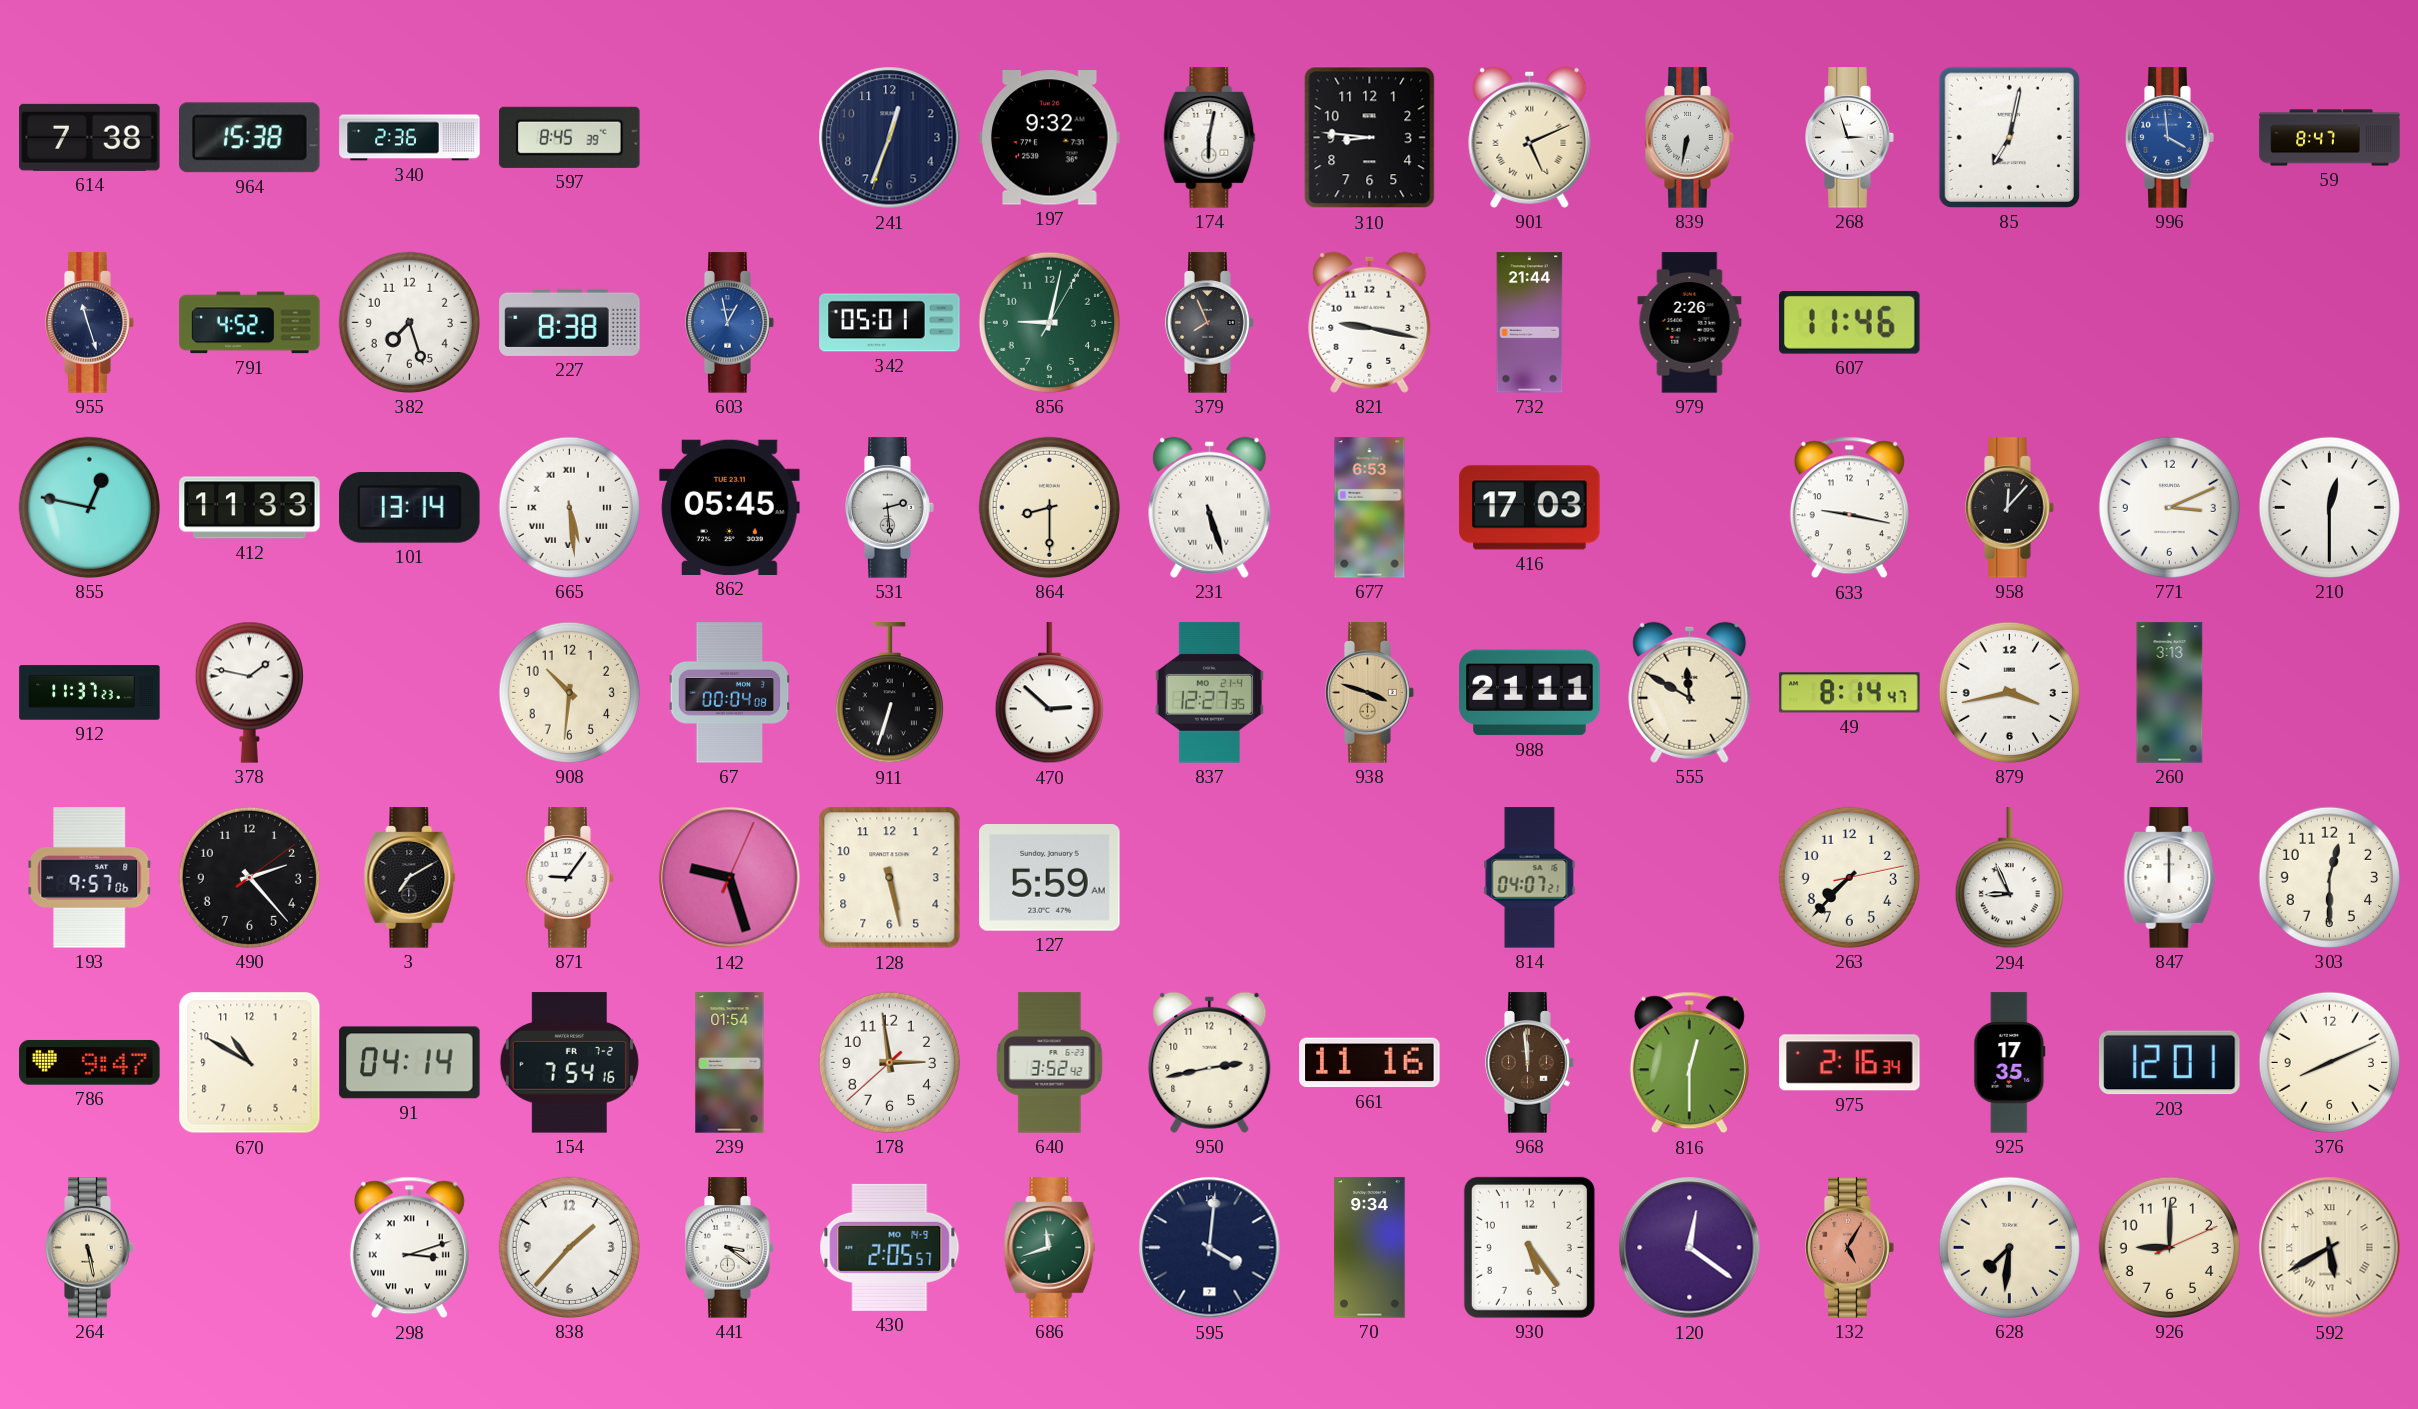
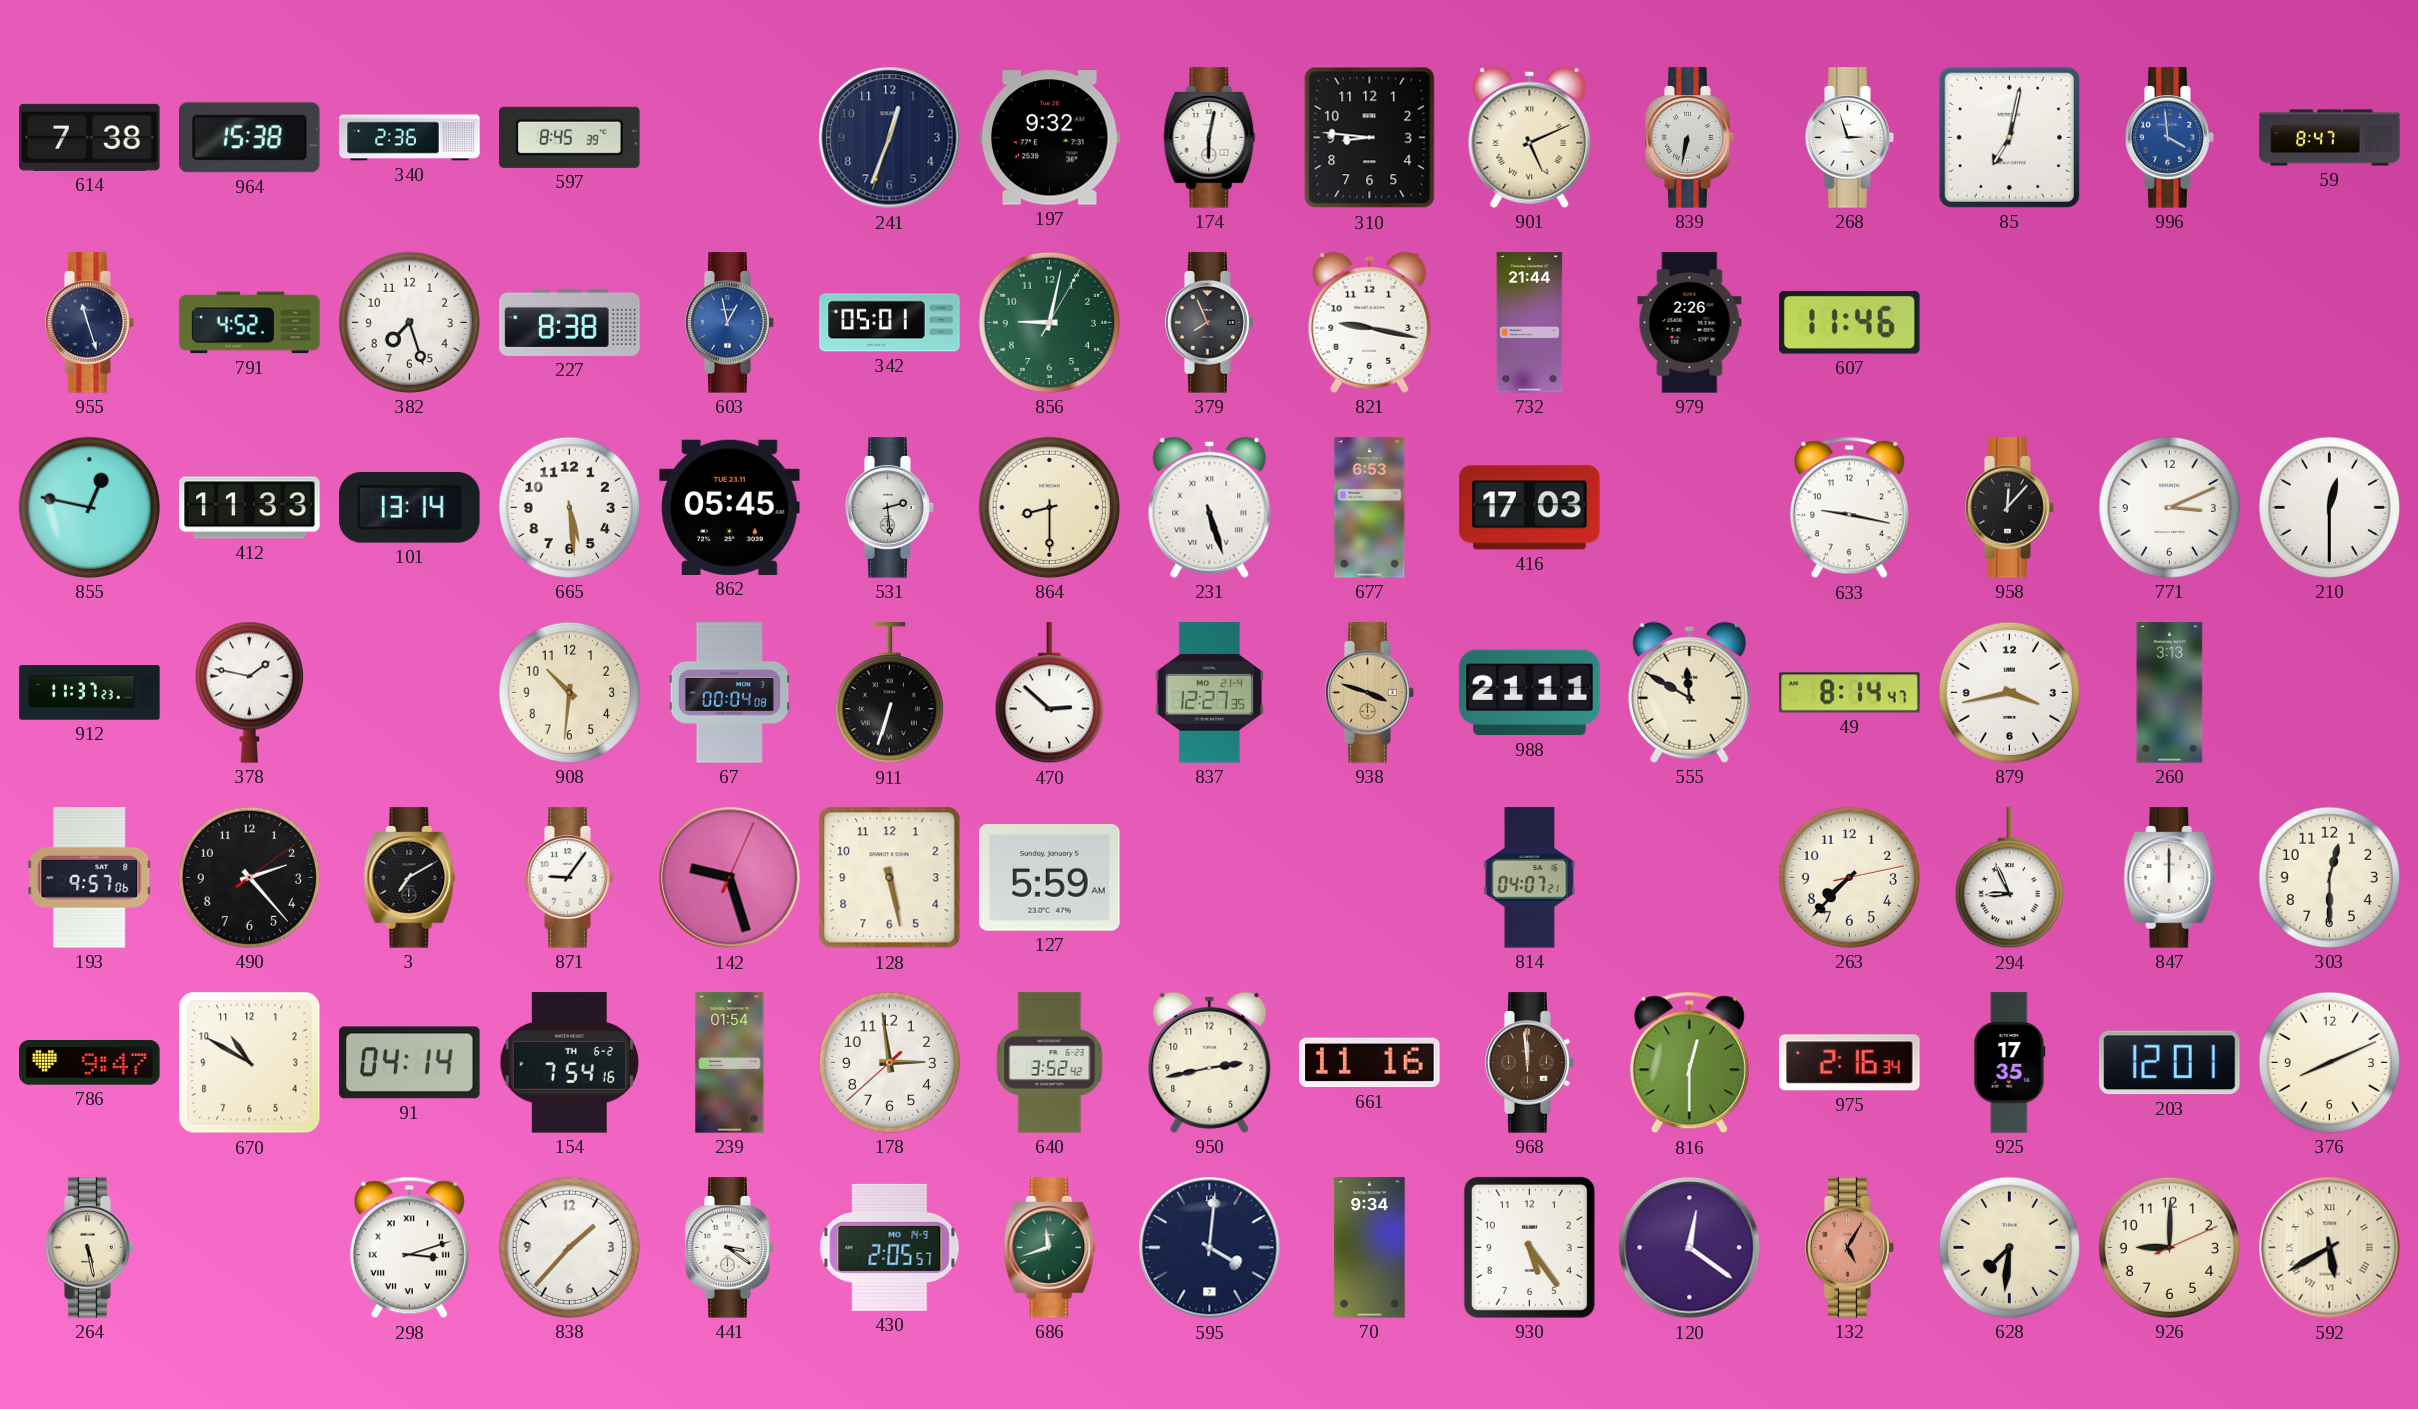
665 numerals: Roman -> Arabic (569, 507)
154 date: FR 7-2 -> TH 6-2 (569, 1063)
